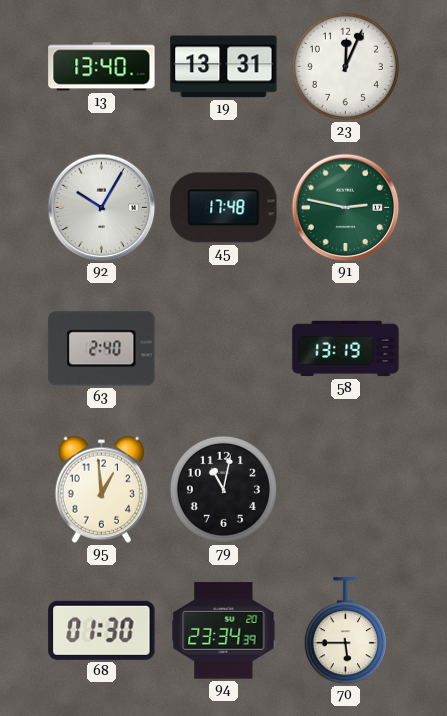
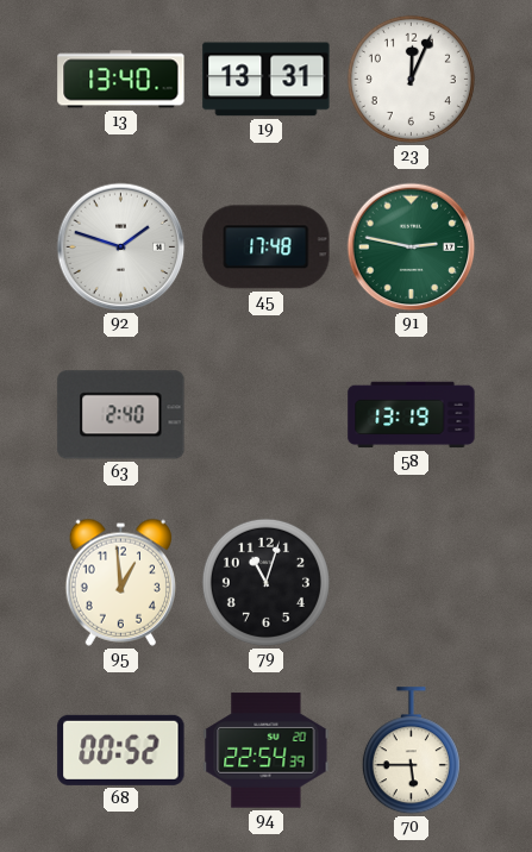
92: 10:05 -> 1:48 (121, 248)
79: 11:02 -> 11:03 (265, 582)
68: 01:30 -> 00:52 (121, 750)
94: 23:34 -> 22:54 (267, 751)
